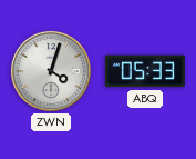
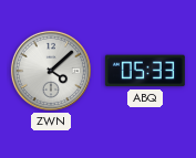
ZWN: 4:03 -> 4:08 (51, 71)
